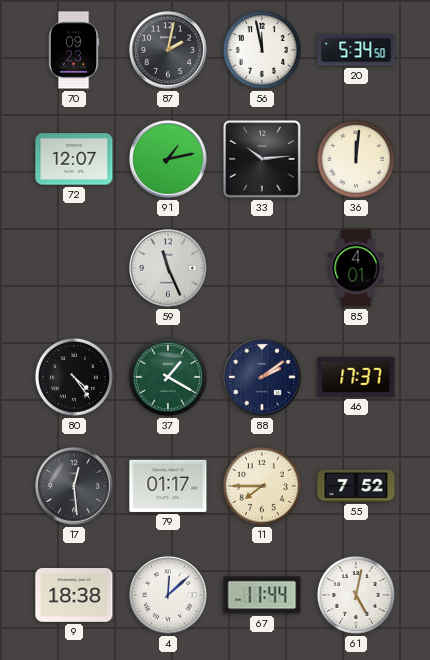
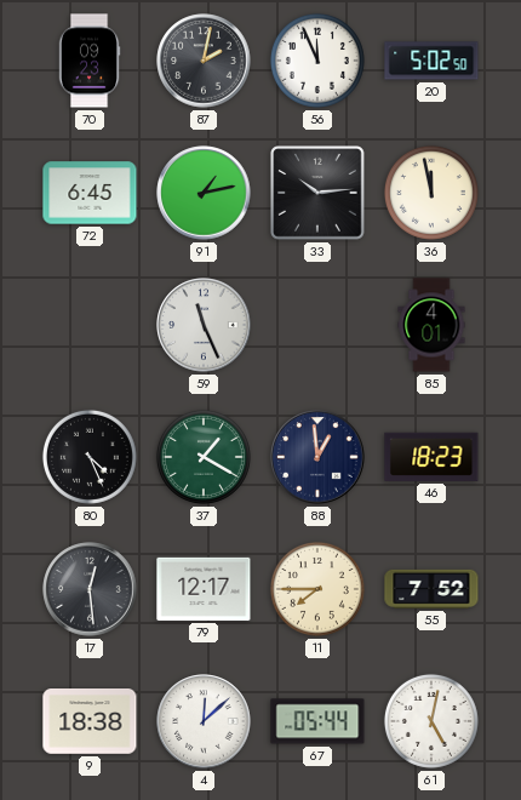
56: 11:58 -> 11:56 (317, 61)
20: 5:34 -> 5:02 (431, 61)
72: 12:07 -> 6:45 (90, 193)
36: 12:01 -> 11:58 (431, 193)
80: 4:24 -> 4:26 (90, 457)
88: 2:09 -> 12:59 (317, 457)
46: 17:37 -> 18:23 (431, 457)
79: 01:17 -> 12:17 (204, 589)
67: 11:44 -> 05:44 (317, 721)
